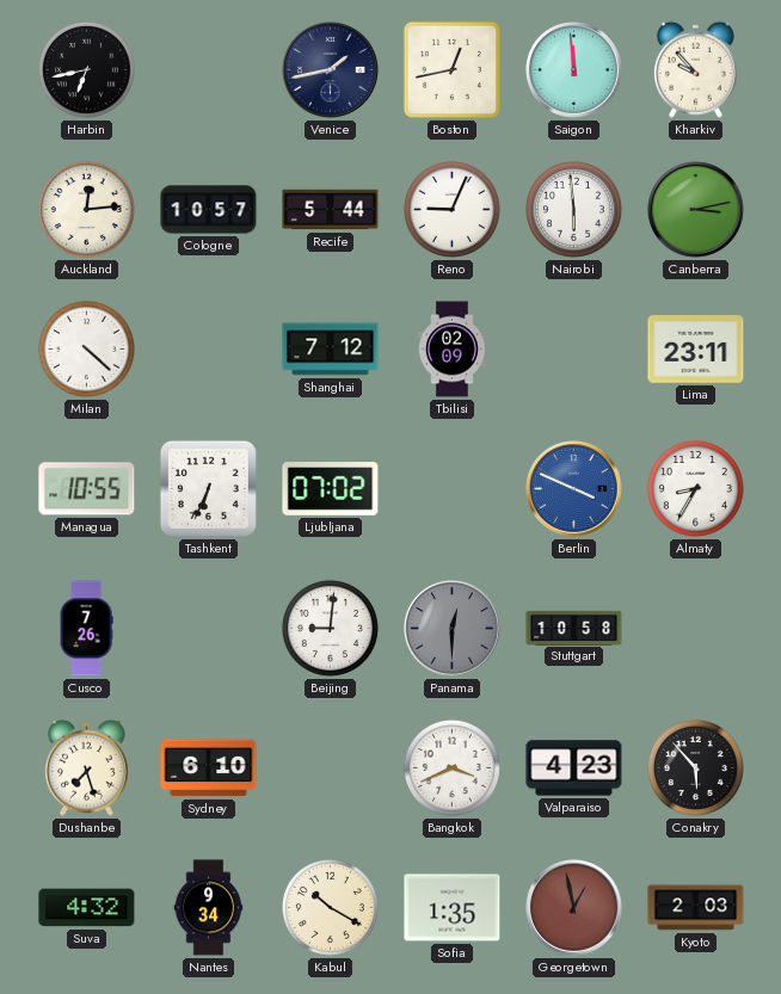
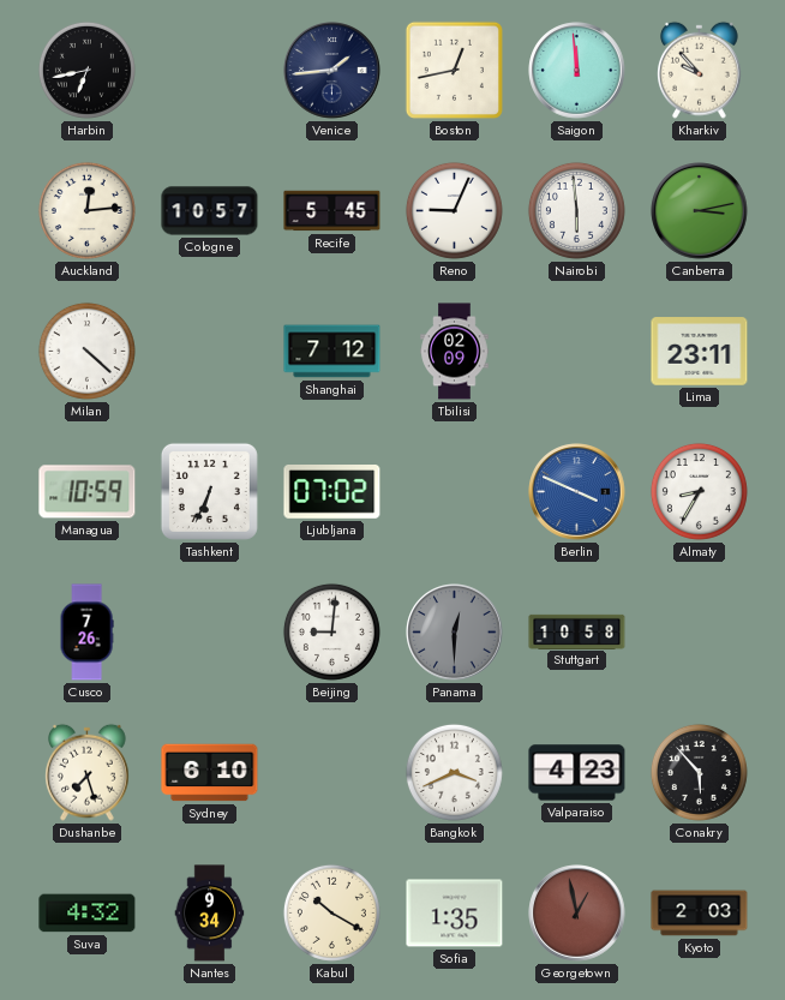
Venice: 1:43 -> 1:44 (332, 71)
Recife: 5:44 -> 5:45 (332, 211)
Managua: 10:55 -> 10:59 (88, 492)
